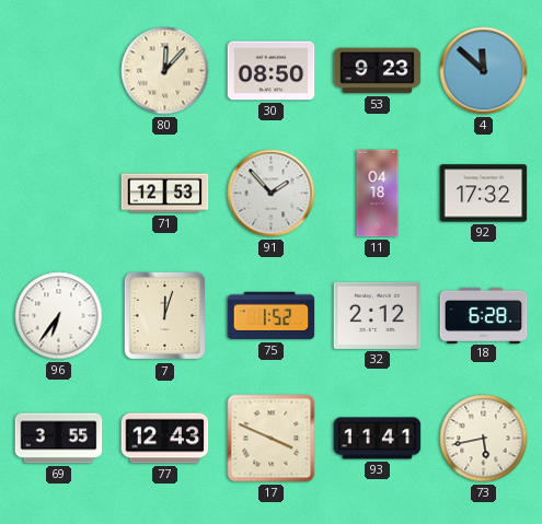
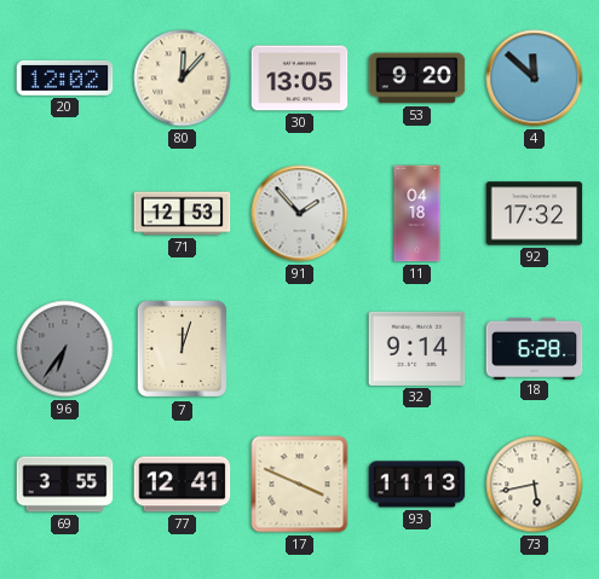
20: none -> 12:02 (65, 77)
30: 08:50 -> 13:05 (300, 79)
53: 9:23 -> 9:20 (417, 79)
96 dial: white -> grey (65, 349)
75: 1:52 -> none (272, 316)
32: 2:12 -> 9:14 (417, 348)
77: 12:43 -> 12:41 (183, 485)
93: 11:41 -> 11:13 (417, 485)
